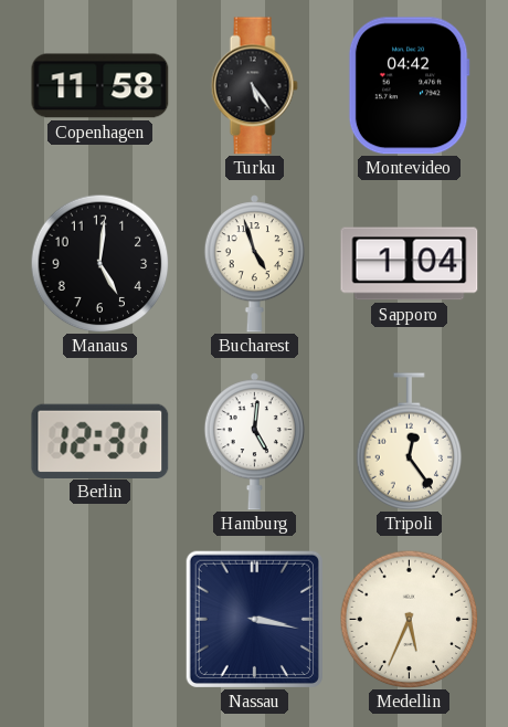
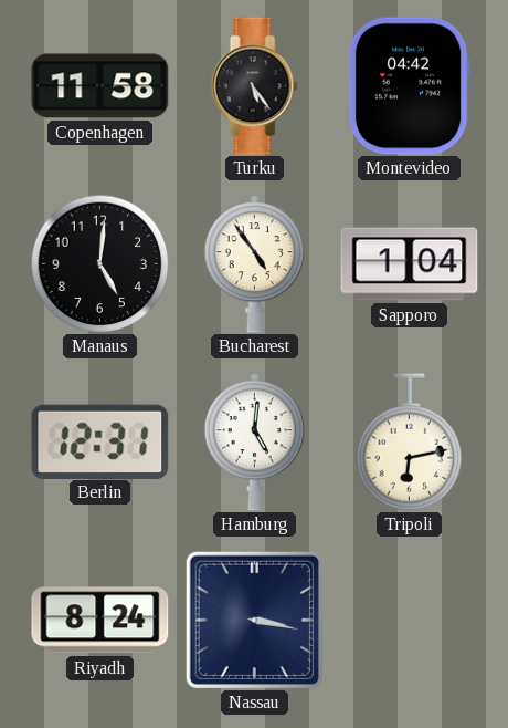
Bucharest: 4:57 -> 4:54 (254, 264)
Tripoli: 12:24 -> 6:13 (410, 443)
Riyadh: none -> 8:24 (100, 621)
Medellin: 5:34 -> none (409, 619)
